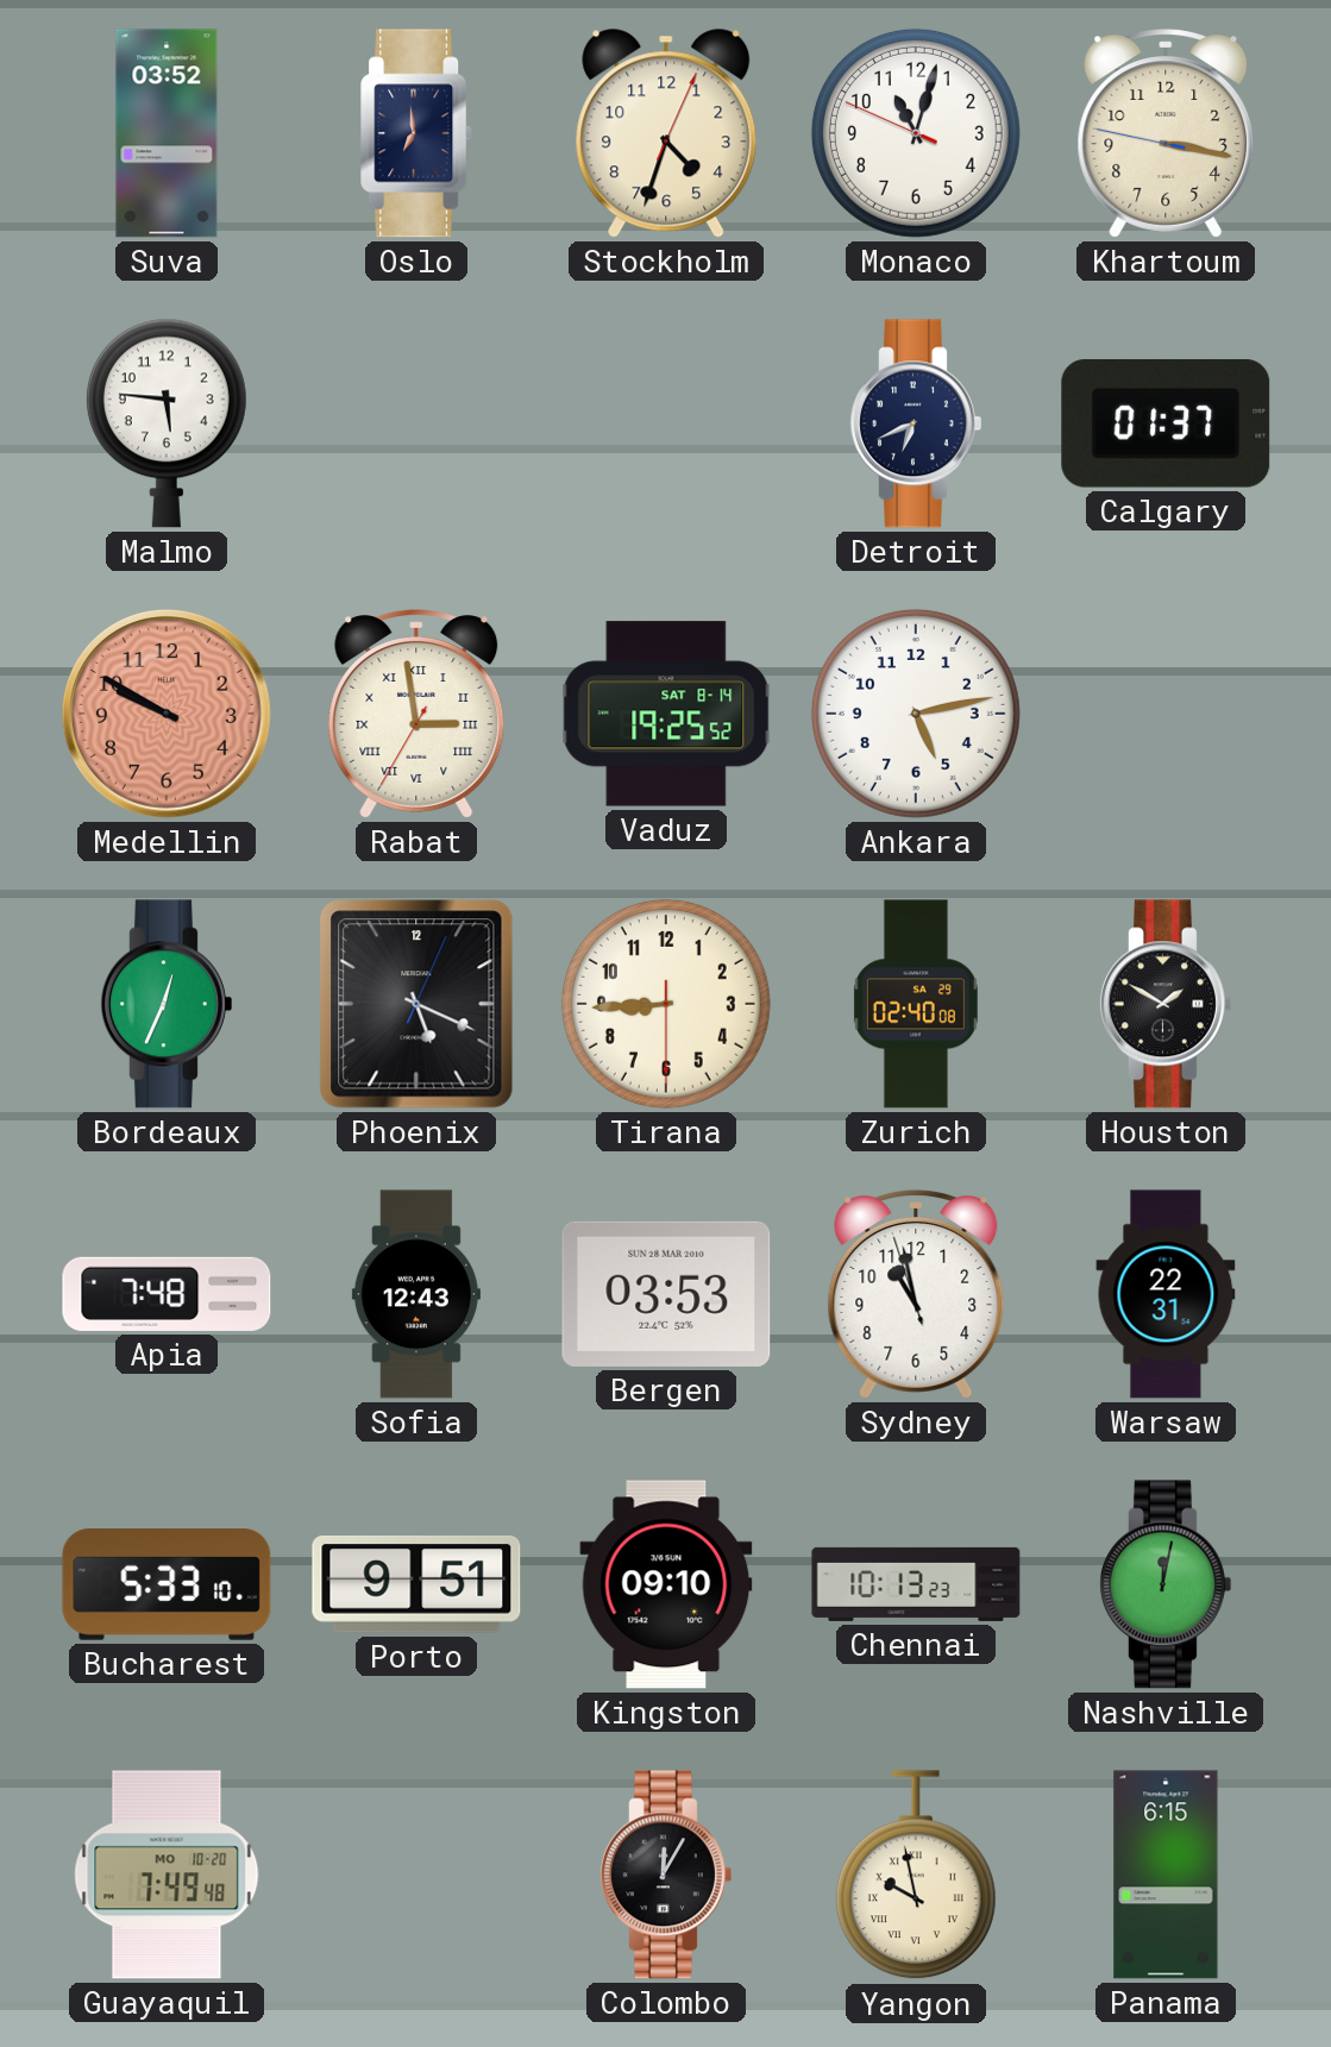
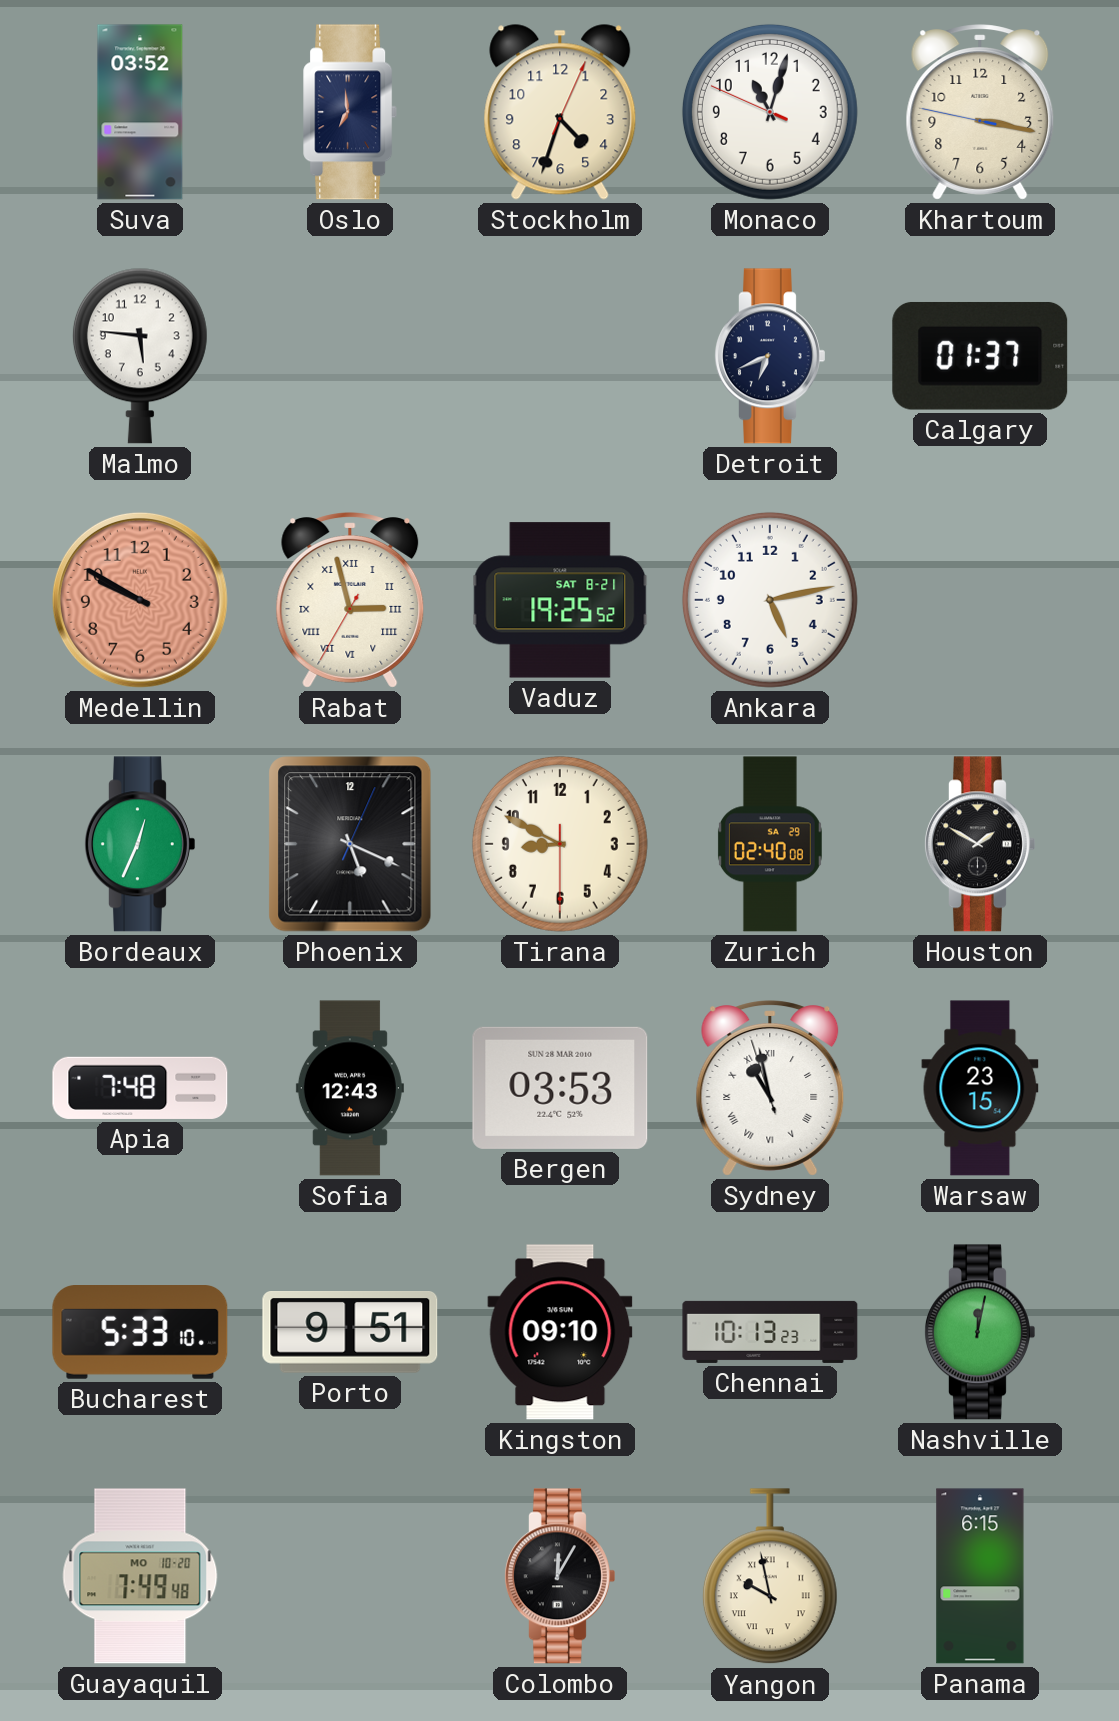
Rabat: 2:58 -> 2:57 (350, 600)
Vaduz date: SAT 8-14 -> SAT 8-21 (560, 600)
Tirana: 8:44 -> 8:49 (560, 844)
Sydney numerals: Arabic -> Roman (770, 1088)
Warsaw: 22:31 -> 23:15 (980, 1088)
